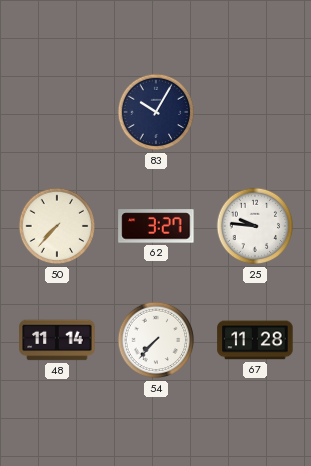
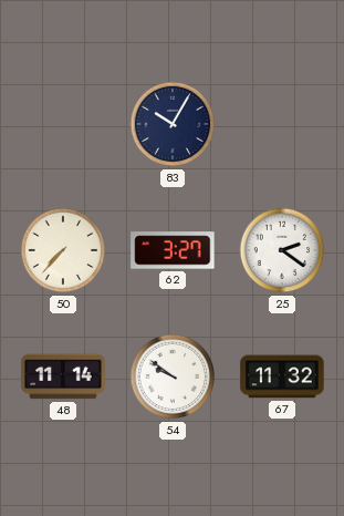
25: 9:46 -> 2:21 (282, 250)
54: 7:37 -> 9:51 (173, 376)
67: 11:28 -> 11:32 (282, 376)
